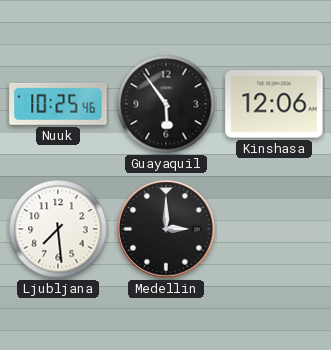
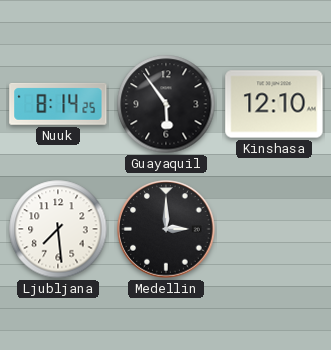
Nuuk: 10:25 -> 8:14 (58, 104)
Kinshasa: 12:06 -> 12:10 (274, 104)
